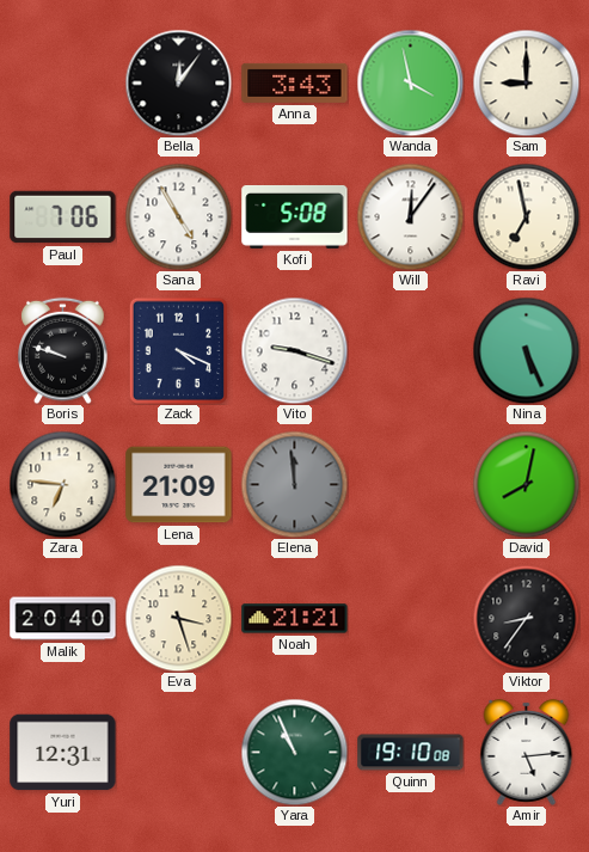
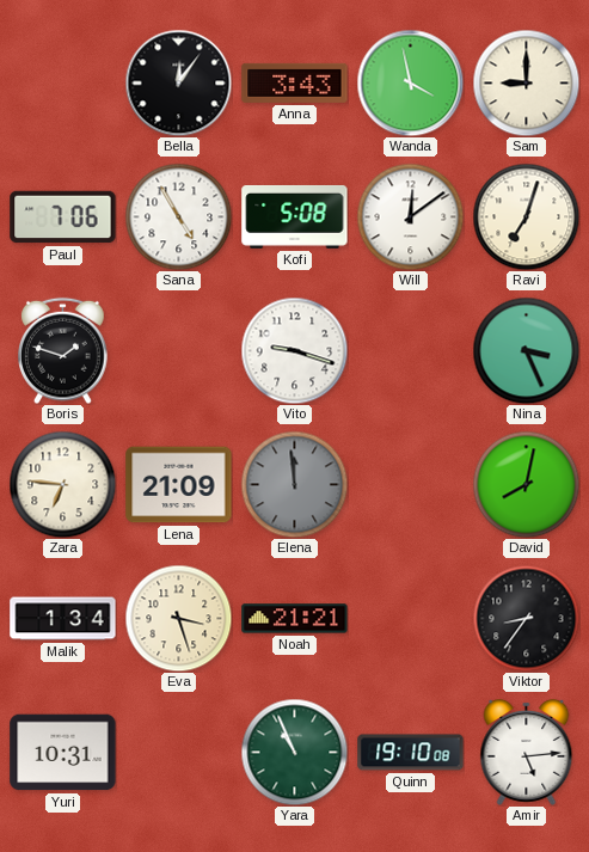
Will: 12:06 -> 12:09 (410, 216)
Ravi: 6:58 -> 7:03 (526, 216)
Boris: 9:48 -> 1:48 (63, 350)
Zack: 4:19 -> none (179, 350)
Nina: 5:26 -> 3:26 (526, 350)
Malik: 20:40 -> 1:34 (63, 619)
Yuri: 12:31 -> 10:31 (63, 753)
